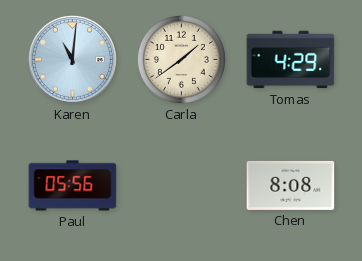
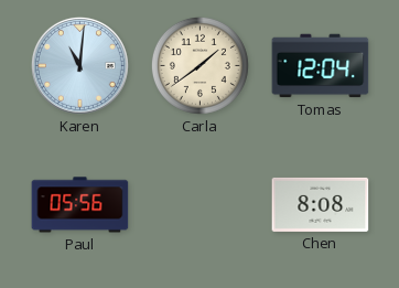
Tomas: 4:29 -> 12:04 (321, 66)
